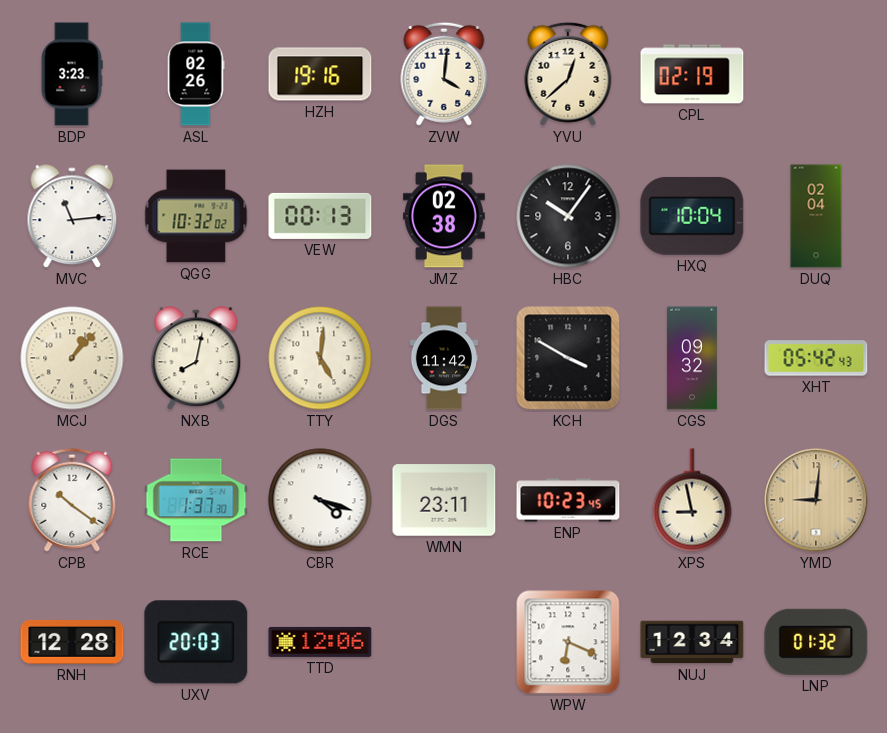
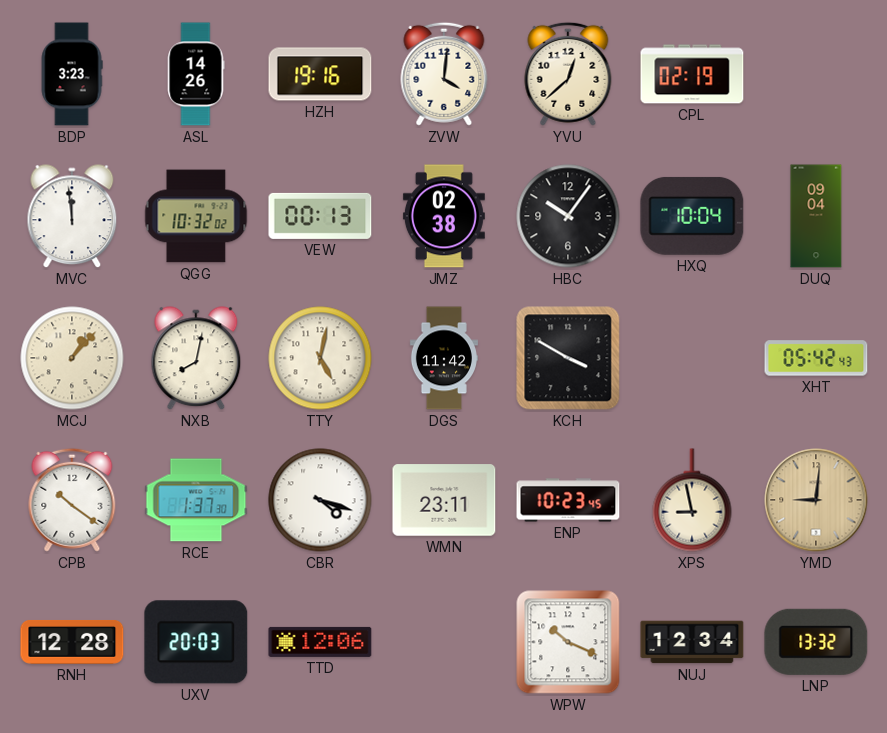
ASL: 02:26 -> 14:26 (196, 74)
MVC: 11:14 -> 11:59 (72, 217)
DUQ: 02:04 -> 09:04 (816, 216)
TTY: 5:01 -> 5:02 (320, 358)
CGS: 09:32 -> none (692, 358)
WPW: 6:19 -> 10:19 (568, 642)
LNP: 01:32 -> 13:32 (816, 642)
